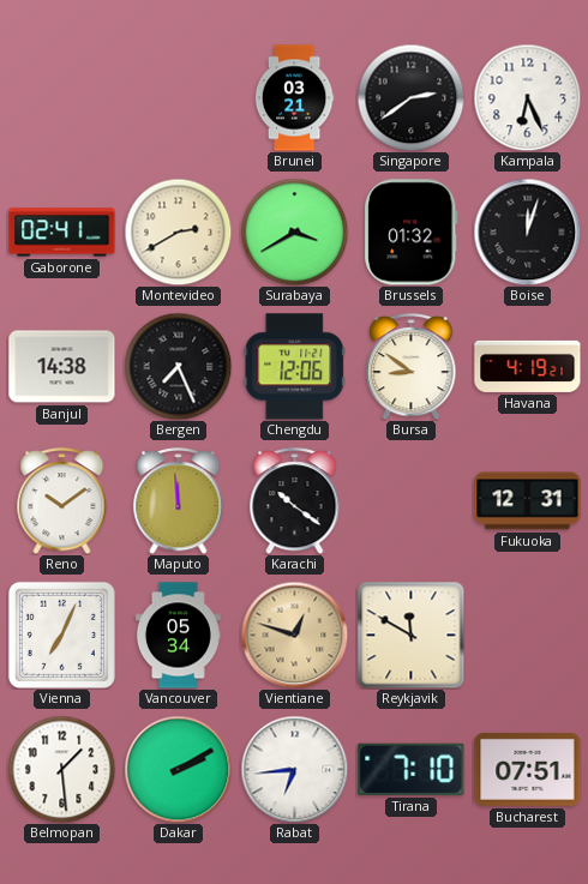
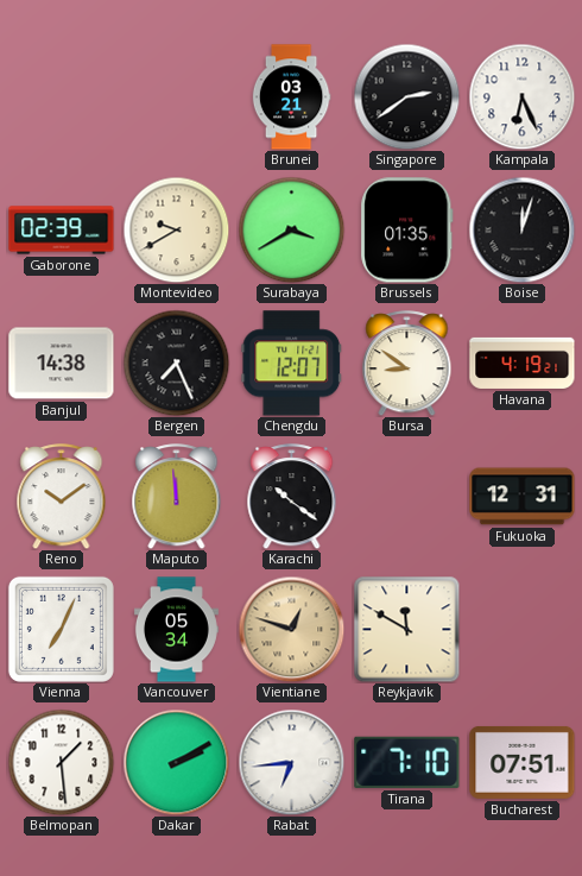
Gaborone: 02:41 -> 02:39 (62, 231)
Montevideo: 2:40 -> 9:40 (176, 229)
Brussels: 01:32 -> 01:35 (407, 231)
Chengdu: 12:06 -> 12:07 (292, 364)
